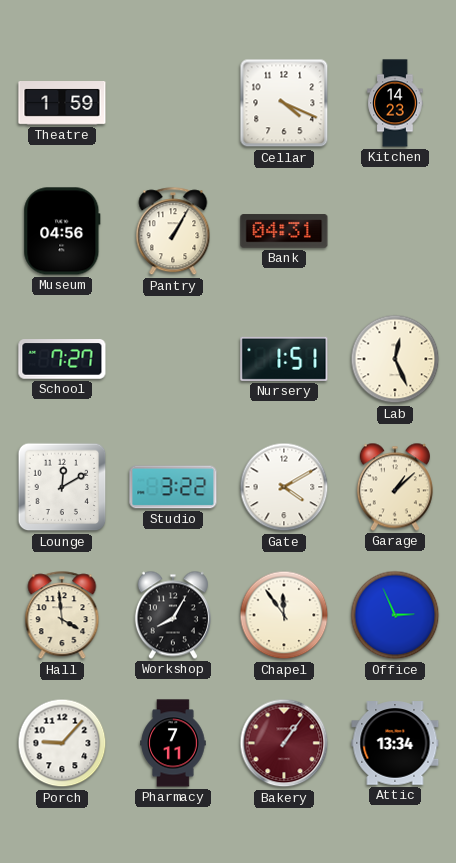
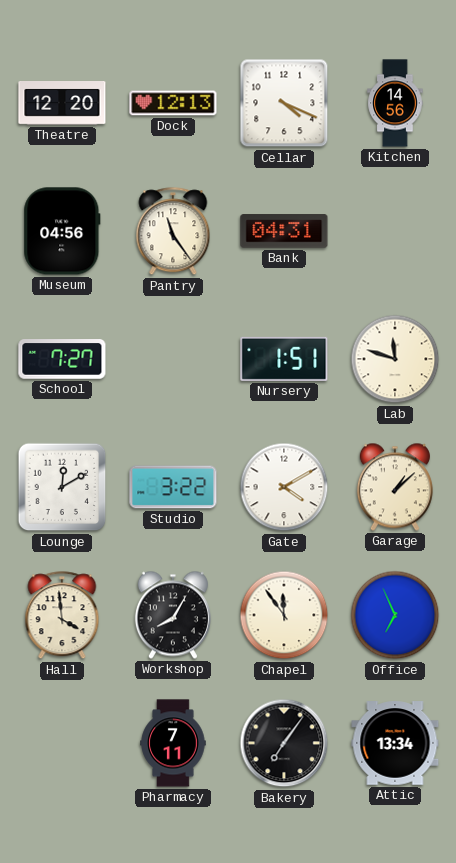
Theatre: 1:59 -> 12:20 (62, 103)
Dock: none -> 12:13 (173, 103)
Kitchen: 14:23 -> 14:56 (395, 103)
Pantry: 1:05 -> 11:24 (173, 232)
Lab: 12:26 -> 11:48 (395, 359)
Office: 2:56 -> 6:56 (395, 615)
Porch: 9:07 -> none (62, 743)
Bakery: 1:06 -> 7:06 (284, 743)
Bakery dial: burgundy -> black (284, 743)
